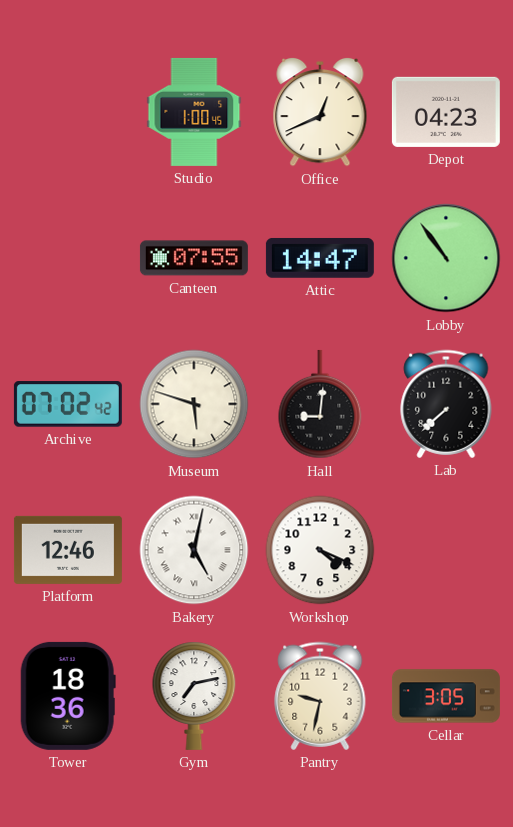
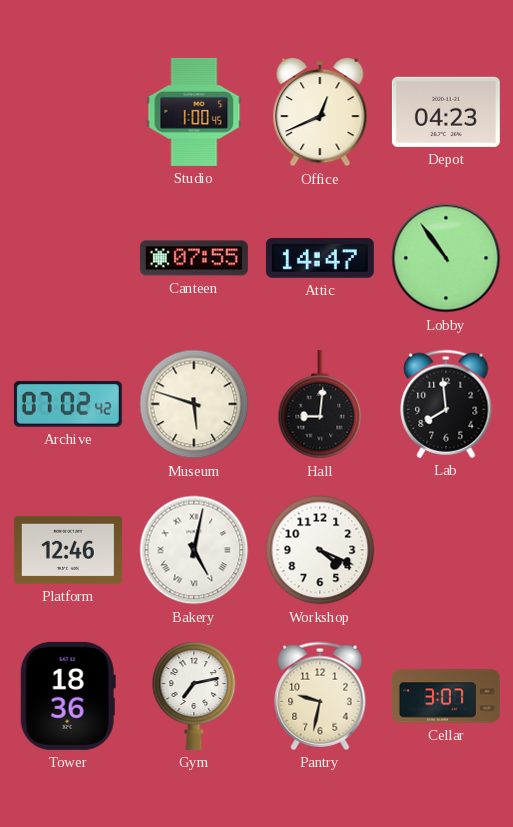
Lab: 7:38 -> 7:59 (446, 404)
Cellar: 3:05 -> 3:07 (446, 696)
